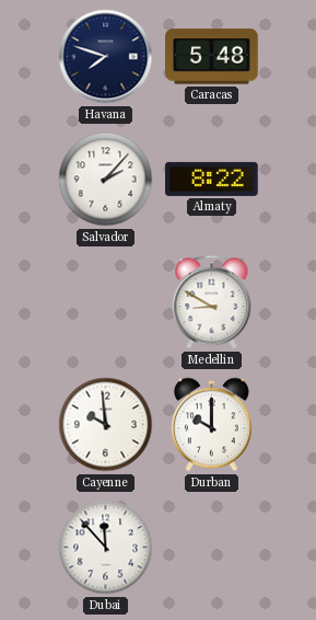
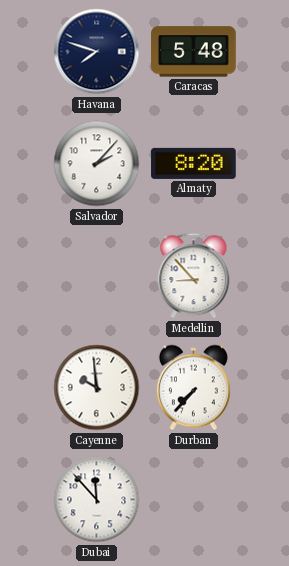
Almaty: 8:22 -> 8:20 (194, 163)
Medellin: 8:50 -> 8:53 (194, 276)
Durban: 10:00 -> 7:37 (193, 388)
